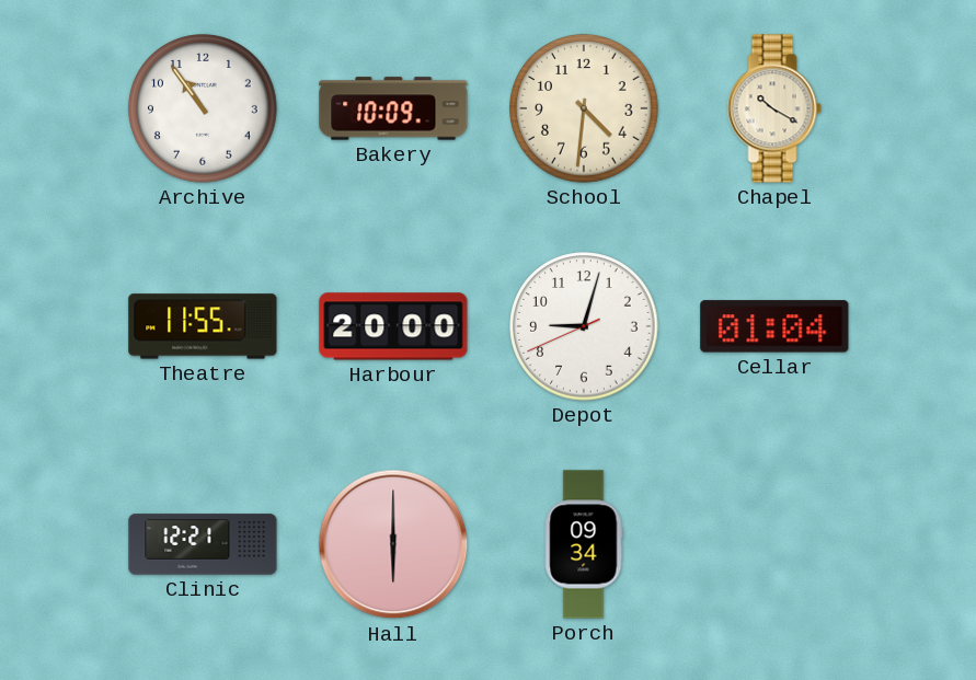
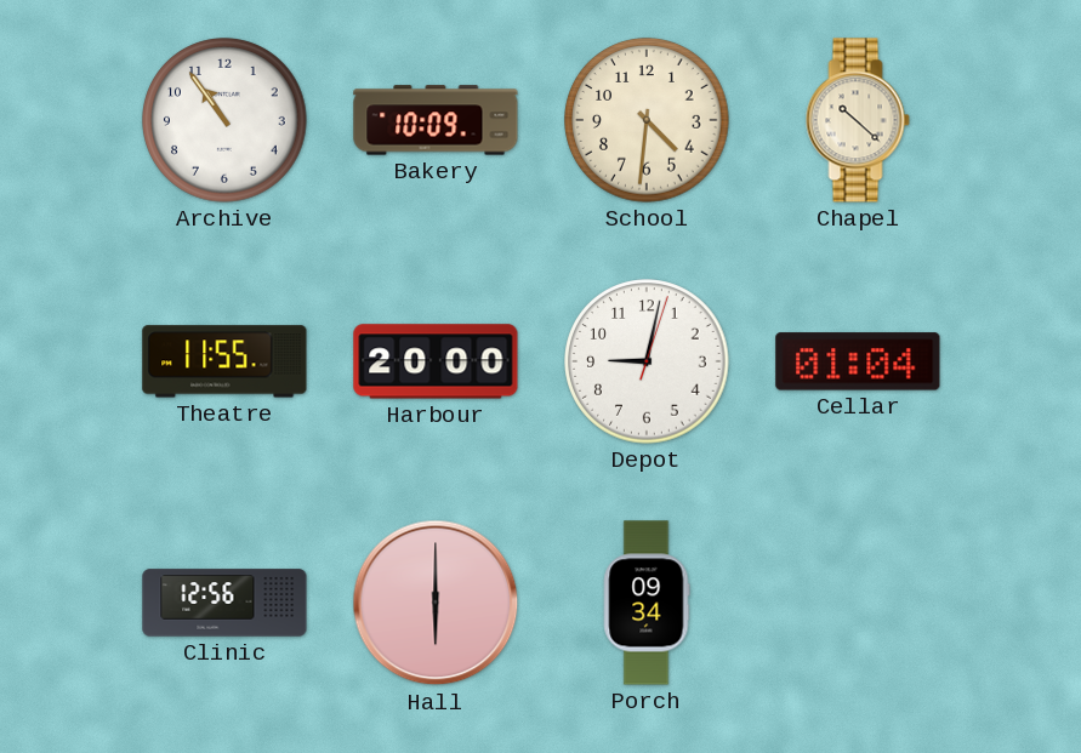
Chapel: 10:20 -> 10:22 (858, 120)
Depot: 9:02:41 -> 9:02:03 (647, 361)
Clinic: 12:21 -> 12:56 (224, 603)
